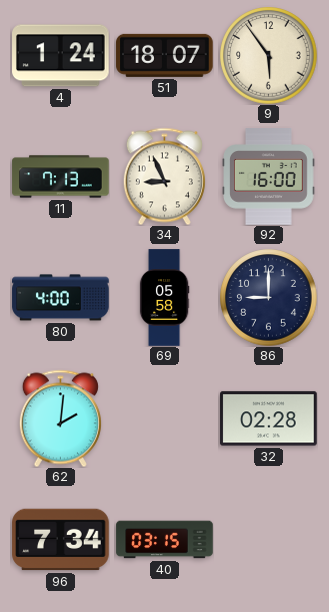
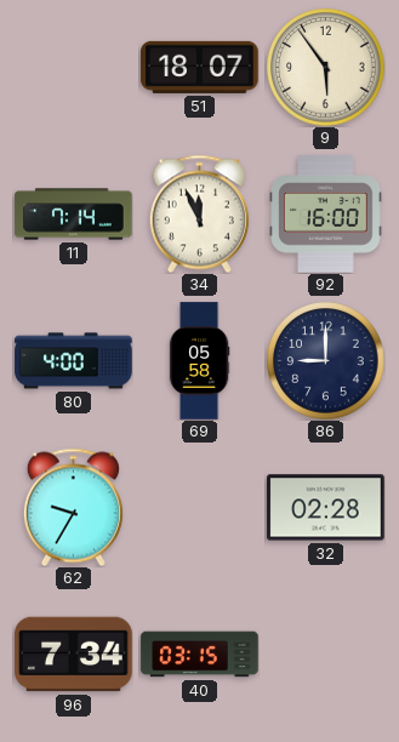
4: 1:24 -> none (61, 56)
11: 7:13 -> 7:14 (74, 215)
34: 8:56 -> 11:56 (199, 213)
62: 2:01 -> 9:35 (73, 507)
